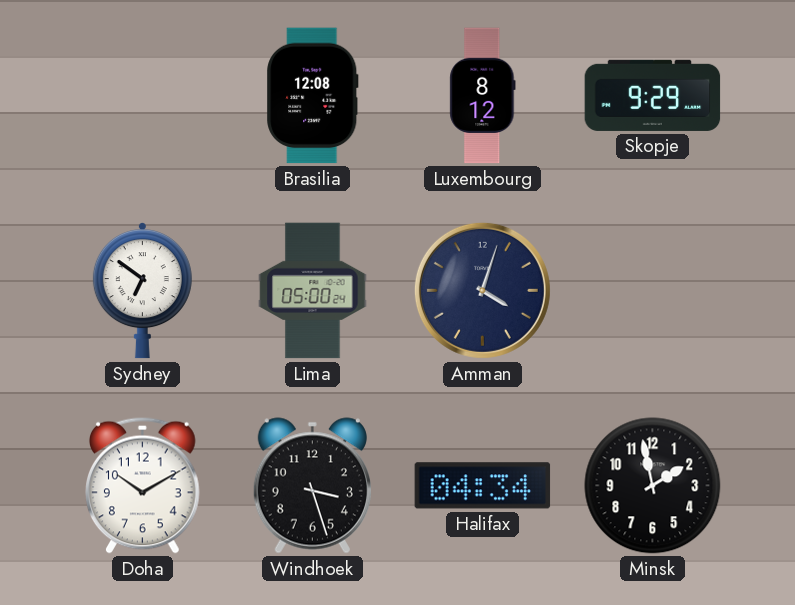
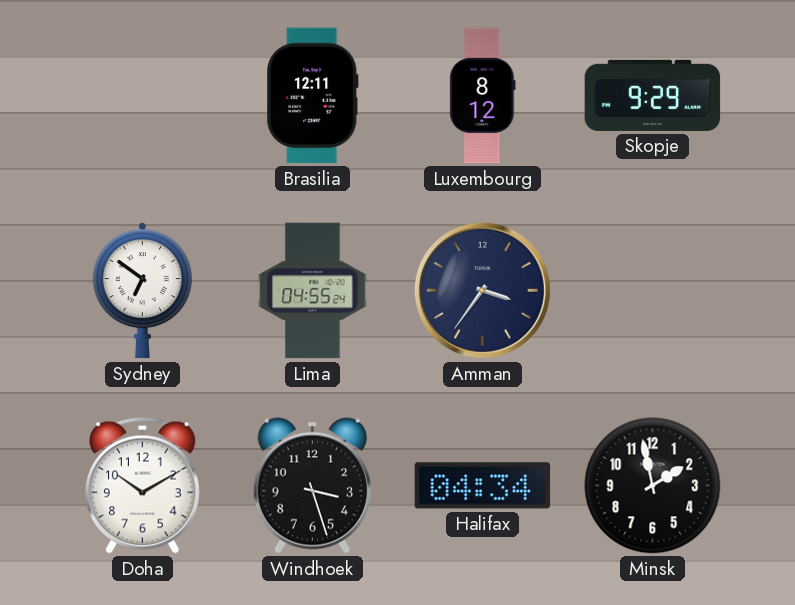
Brasilia: 12:08 -> 12:11 (313, 96)
Lima: 05:00 -> 04:55 (313, 291)
Amman: 4:03 -> 3:36 (482, 290)
